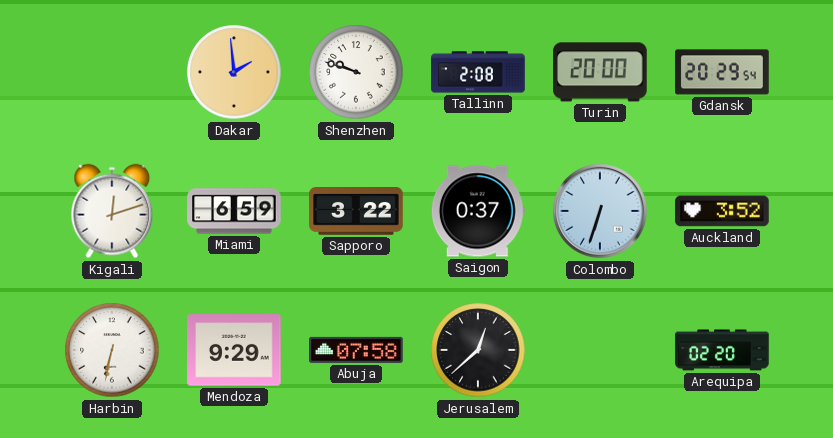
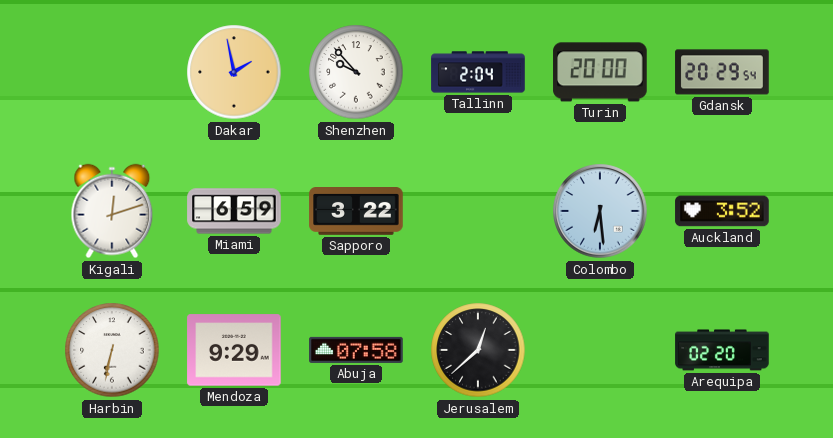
Dakar: 1:59 -> 1:58 (234, 72)
Shenzhen: 9:48 -> 9:53 (356, 72)
Tallinn: 2:08 -> 2:04 (478, 72)
Saigon: 0:37 -> none (478, 211)
Colombo: 6:33 -> 6:29 (600, 211)
